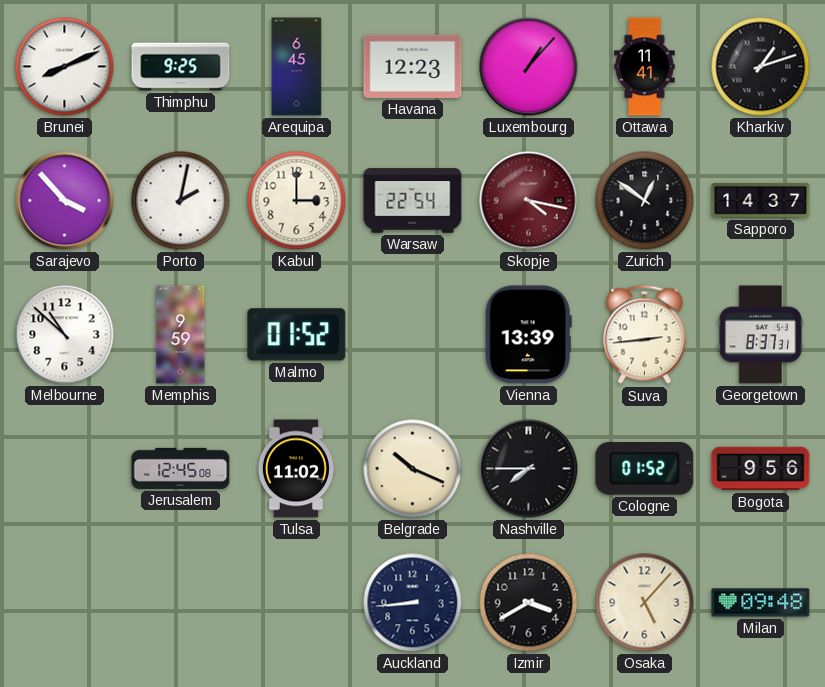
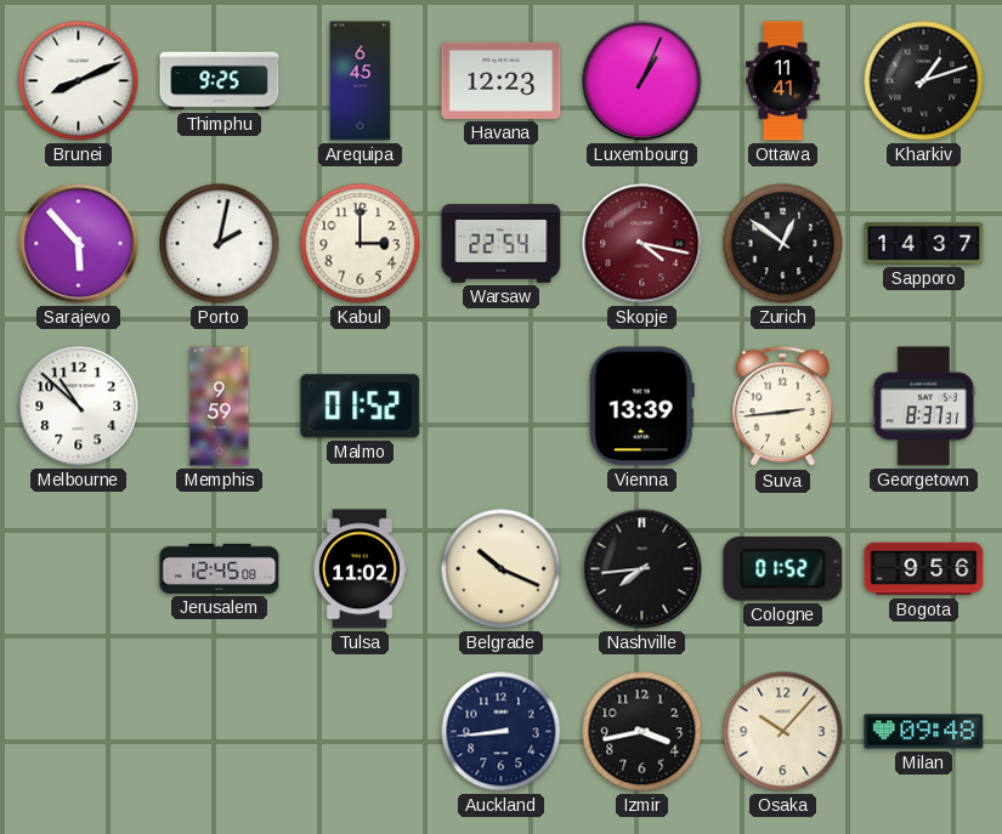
Luxembourg: 1:07 -> 1:04 (642, 81)
Sarajevo: 3:53 -> 5:53 (79, 244)
Nashville: 7:45 -> 7:44 (642, 569)
Izmir: 3:40 -> 3:43 (642, 732)
Osaka: 5:07 -> 10:07 (783, 732)
